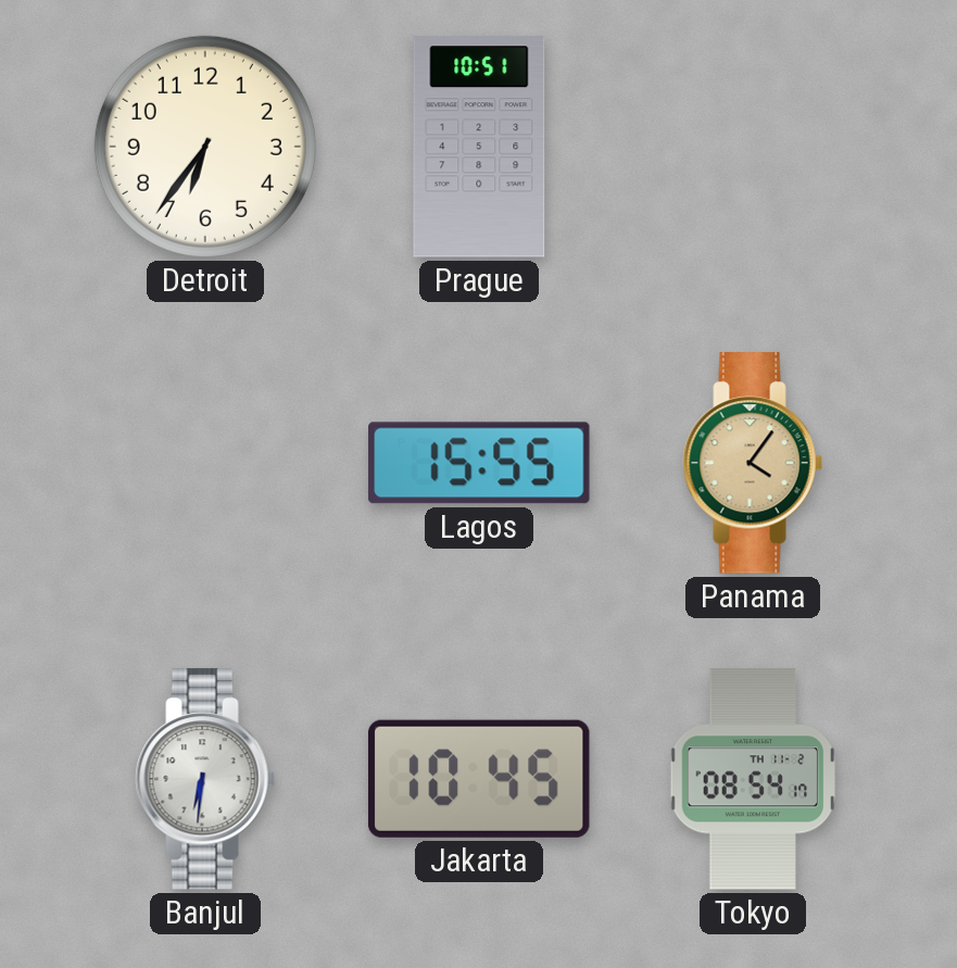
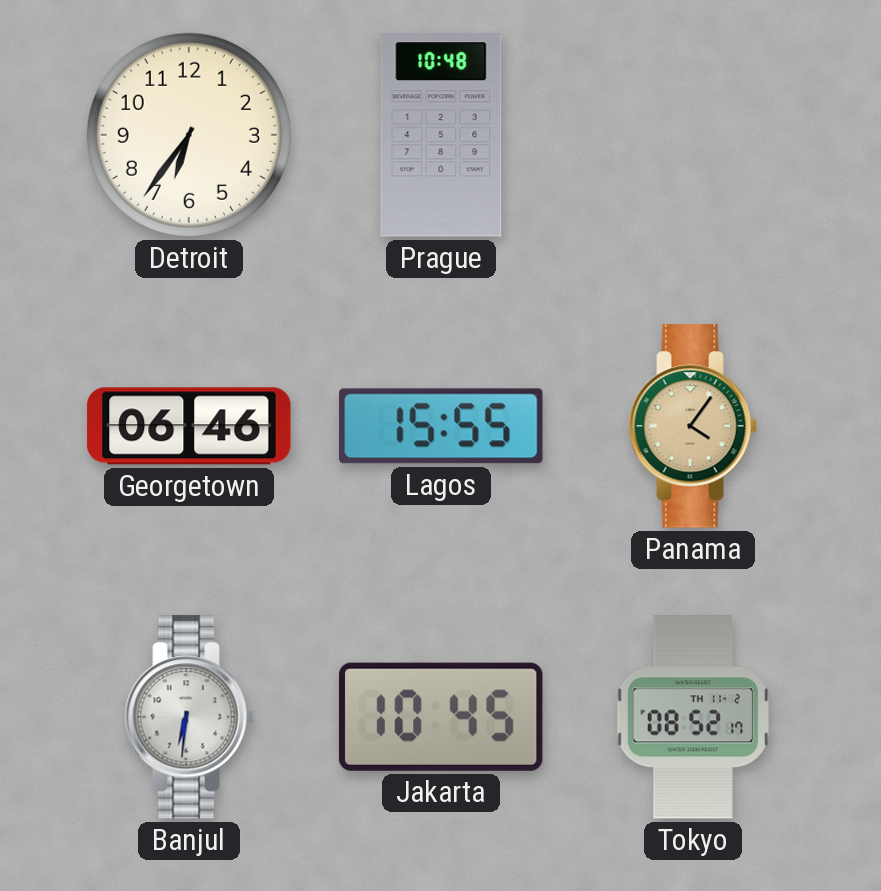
Prague: 10:51 -> 10:48 (441, 135)
Georgetown: none -> 06:46 (189, 426)
Tokyo: 08:54 -> 08:52 (693, 717)
